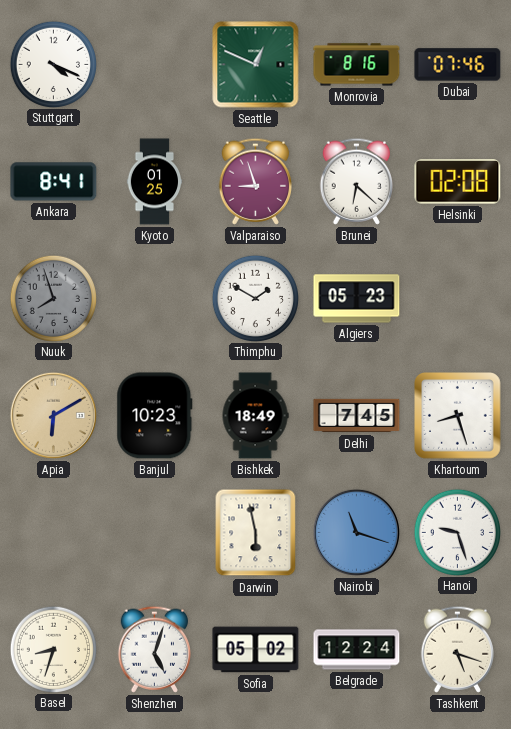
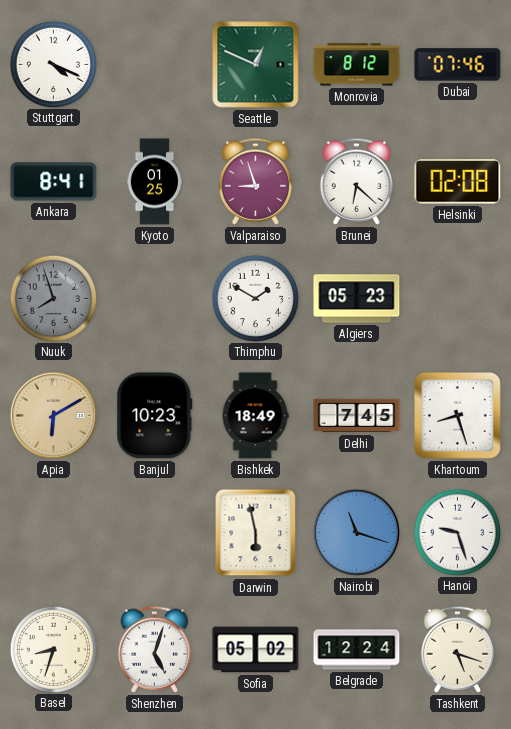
Monrovia: 8:16 -> 8:12 (357, 65)
